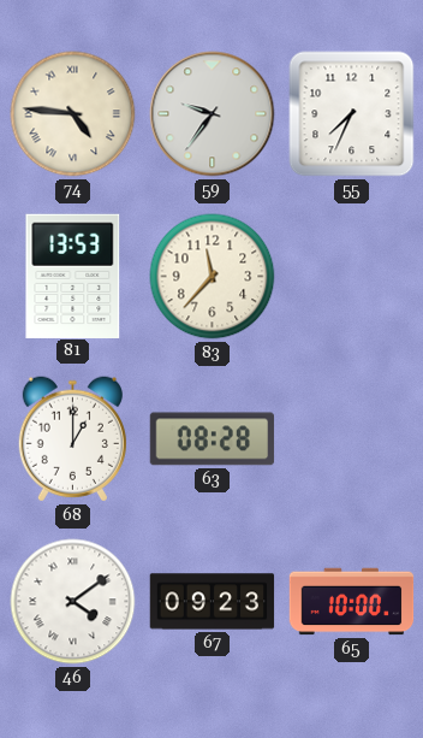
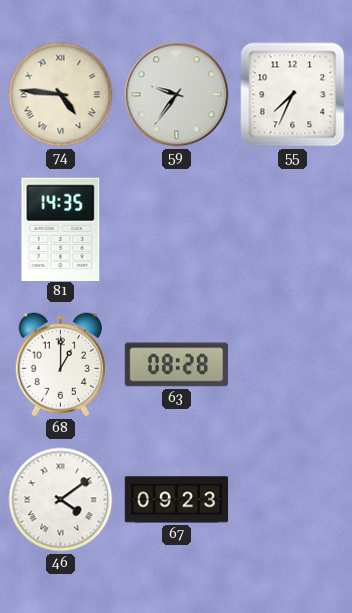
81: 13:53 -> 14:35 (61, 229)
83: 11:37 -> none (213, 277)
65: 10:00 -> none (352, 602)
